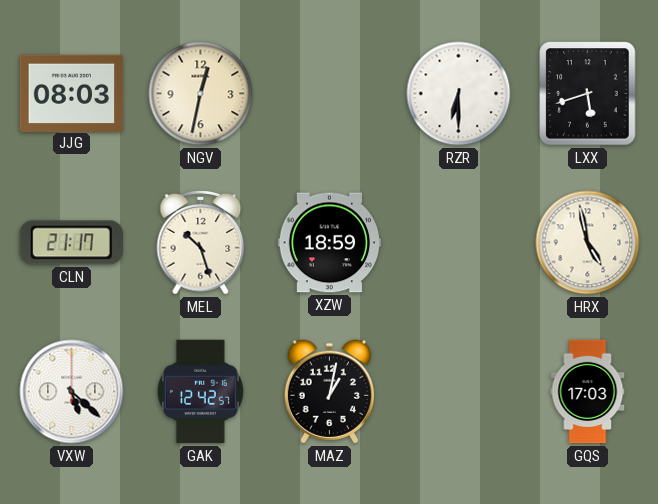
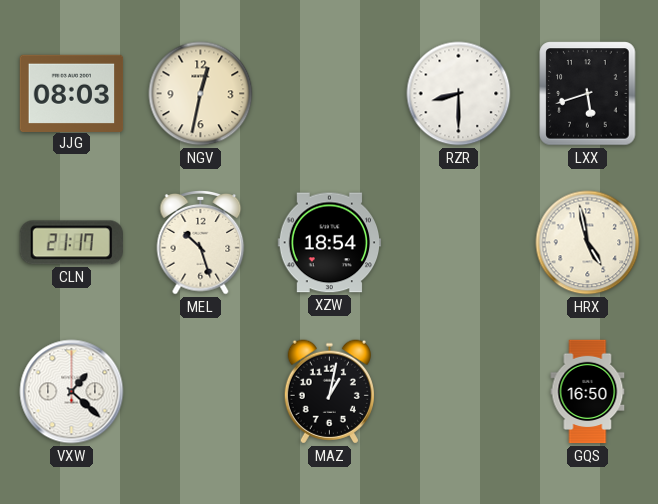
RZR: 6:30 -> 8:30 (459, 94)
XZW: 18:59 -> 18:54 (330, 243)
VXW: 5:22 -> 1:22 (72, 392)
GAK: 12:42 -> none (200, 392)
GQS: 17:03 -> 16:50 (588, 392)
